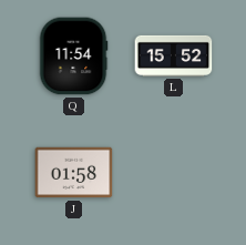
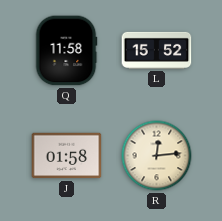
Q: 11:54 -> 11:58 (66, 51)
R: none -> 12:14 (157, 156)
